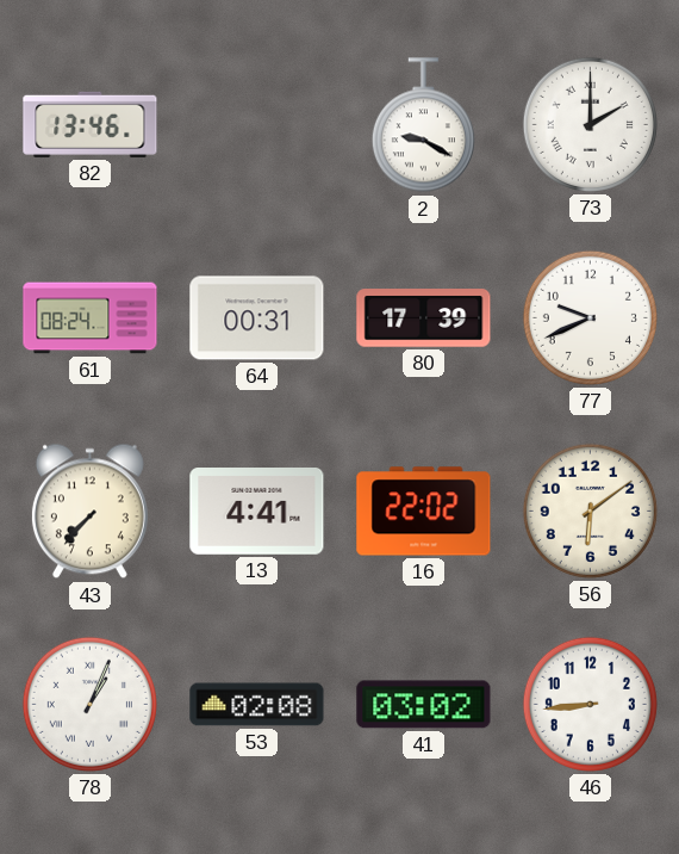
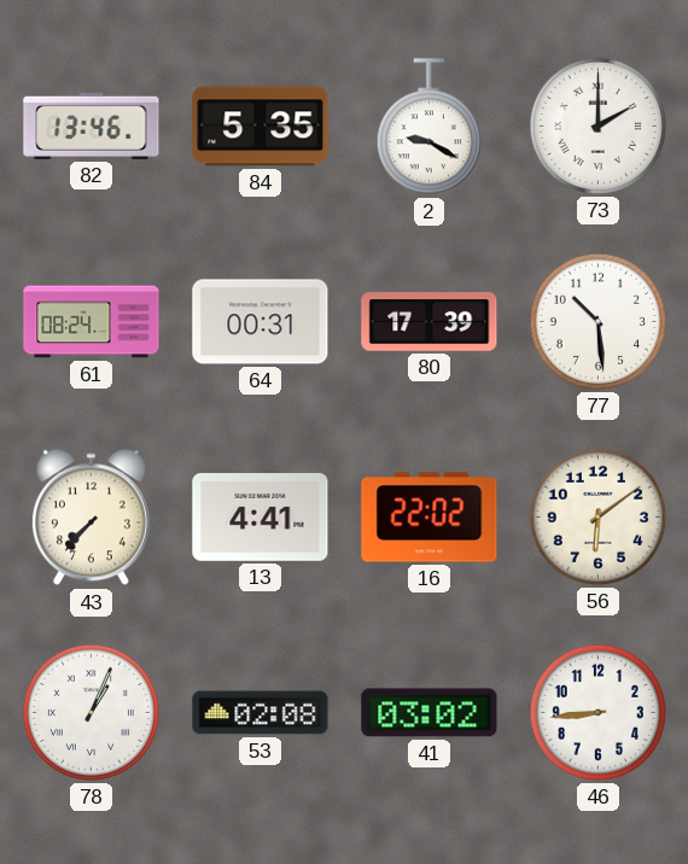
84: none -> 5:35 (261, 127)
77: 9:41 -> 10:29 (597, 321)
